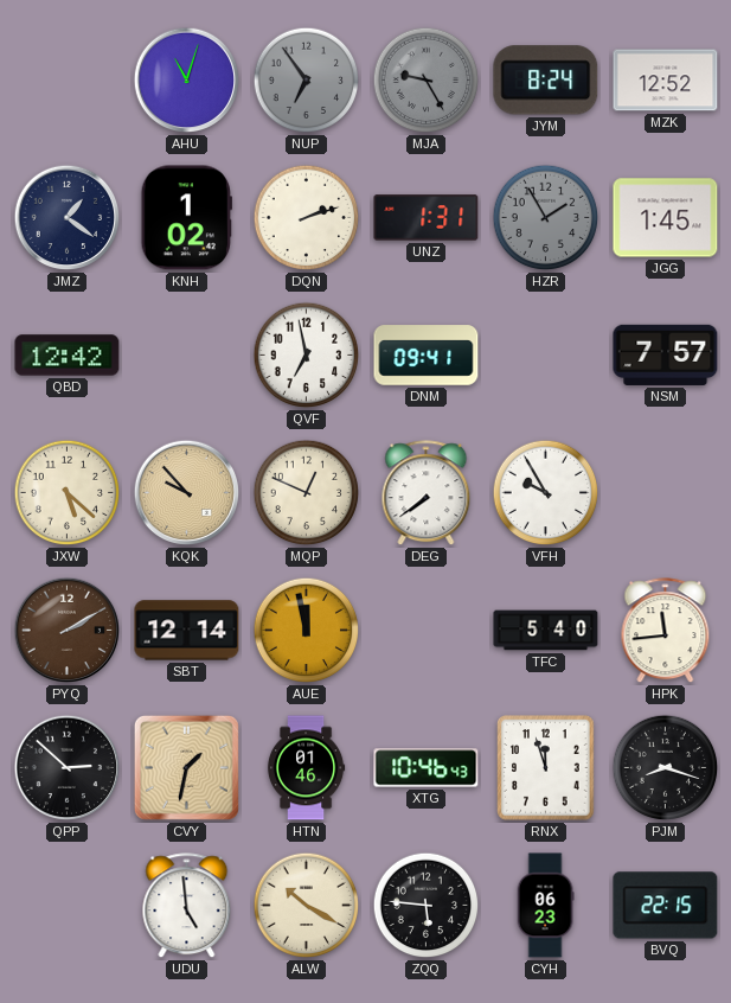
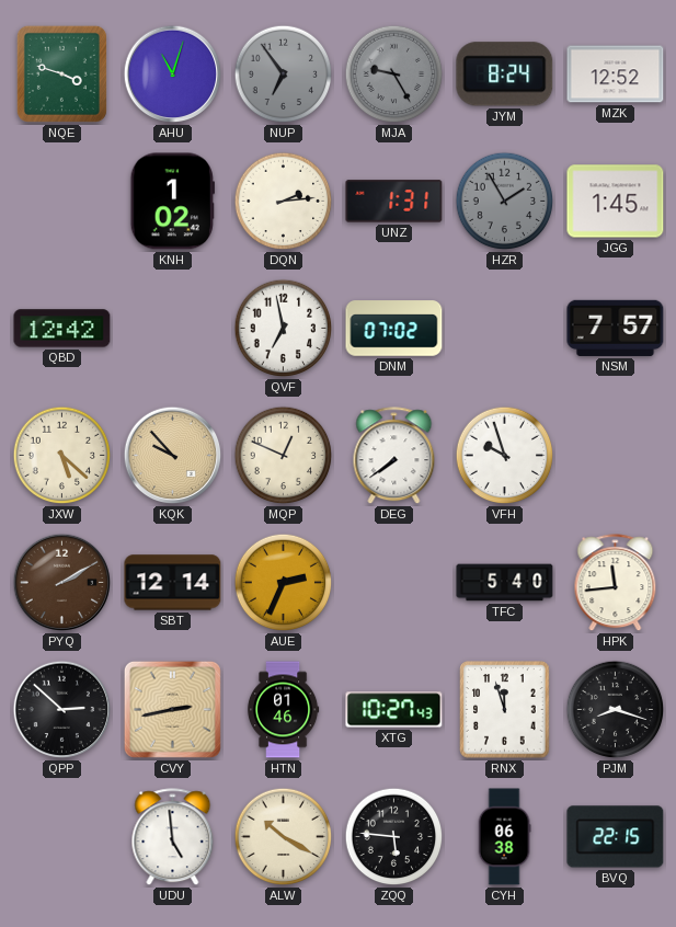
NQE: none -> 3:48 (61, 73)
JMZ: 1:21 -> none (68, 218)
DQN: 2:12 -> 2:14 (284, 202)
DNM: 09:41 -> 07:02 (394, 329)
VFH: 9:55 -> 9:57 (505, 456)
AUE: 11:58 -> 2:34 (284, 583)
CVY: 1:32 -> 2:43 (172, 709)
XTG: 10:46 -> 10:27 (394, 710)
CYH: 06:23 -> 06:38 (504, 837)
